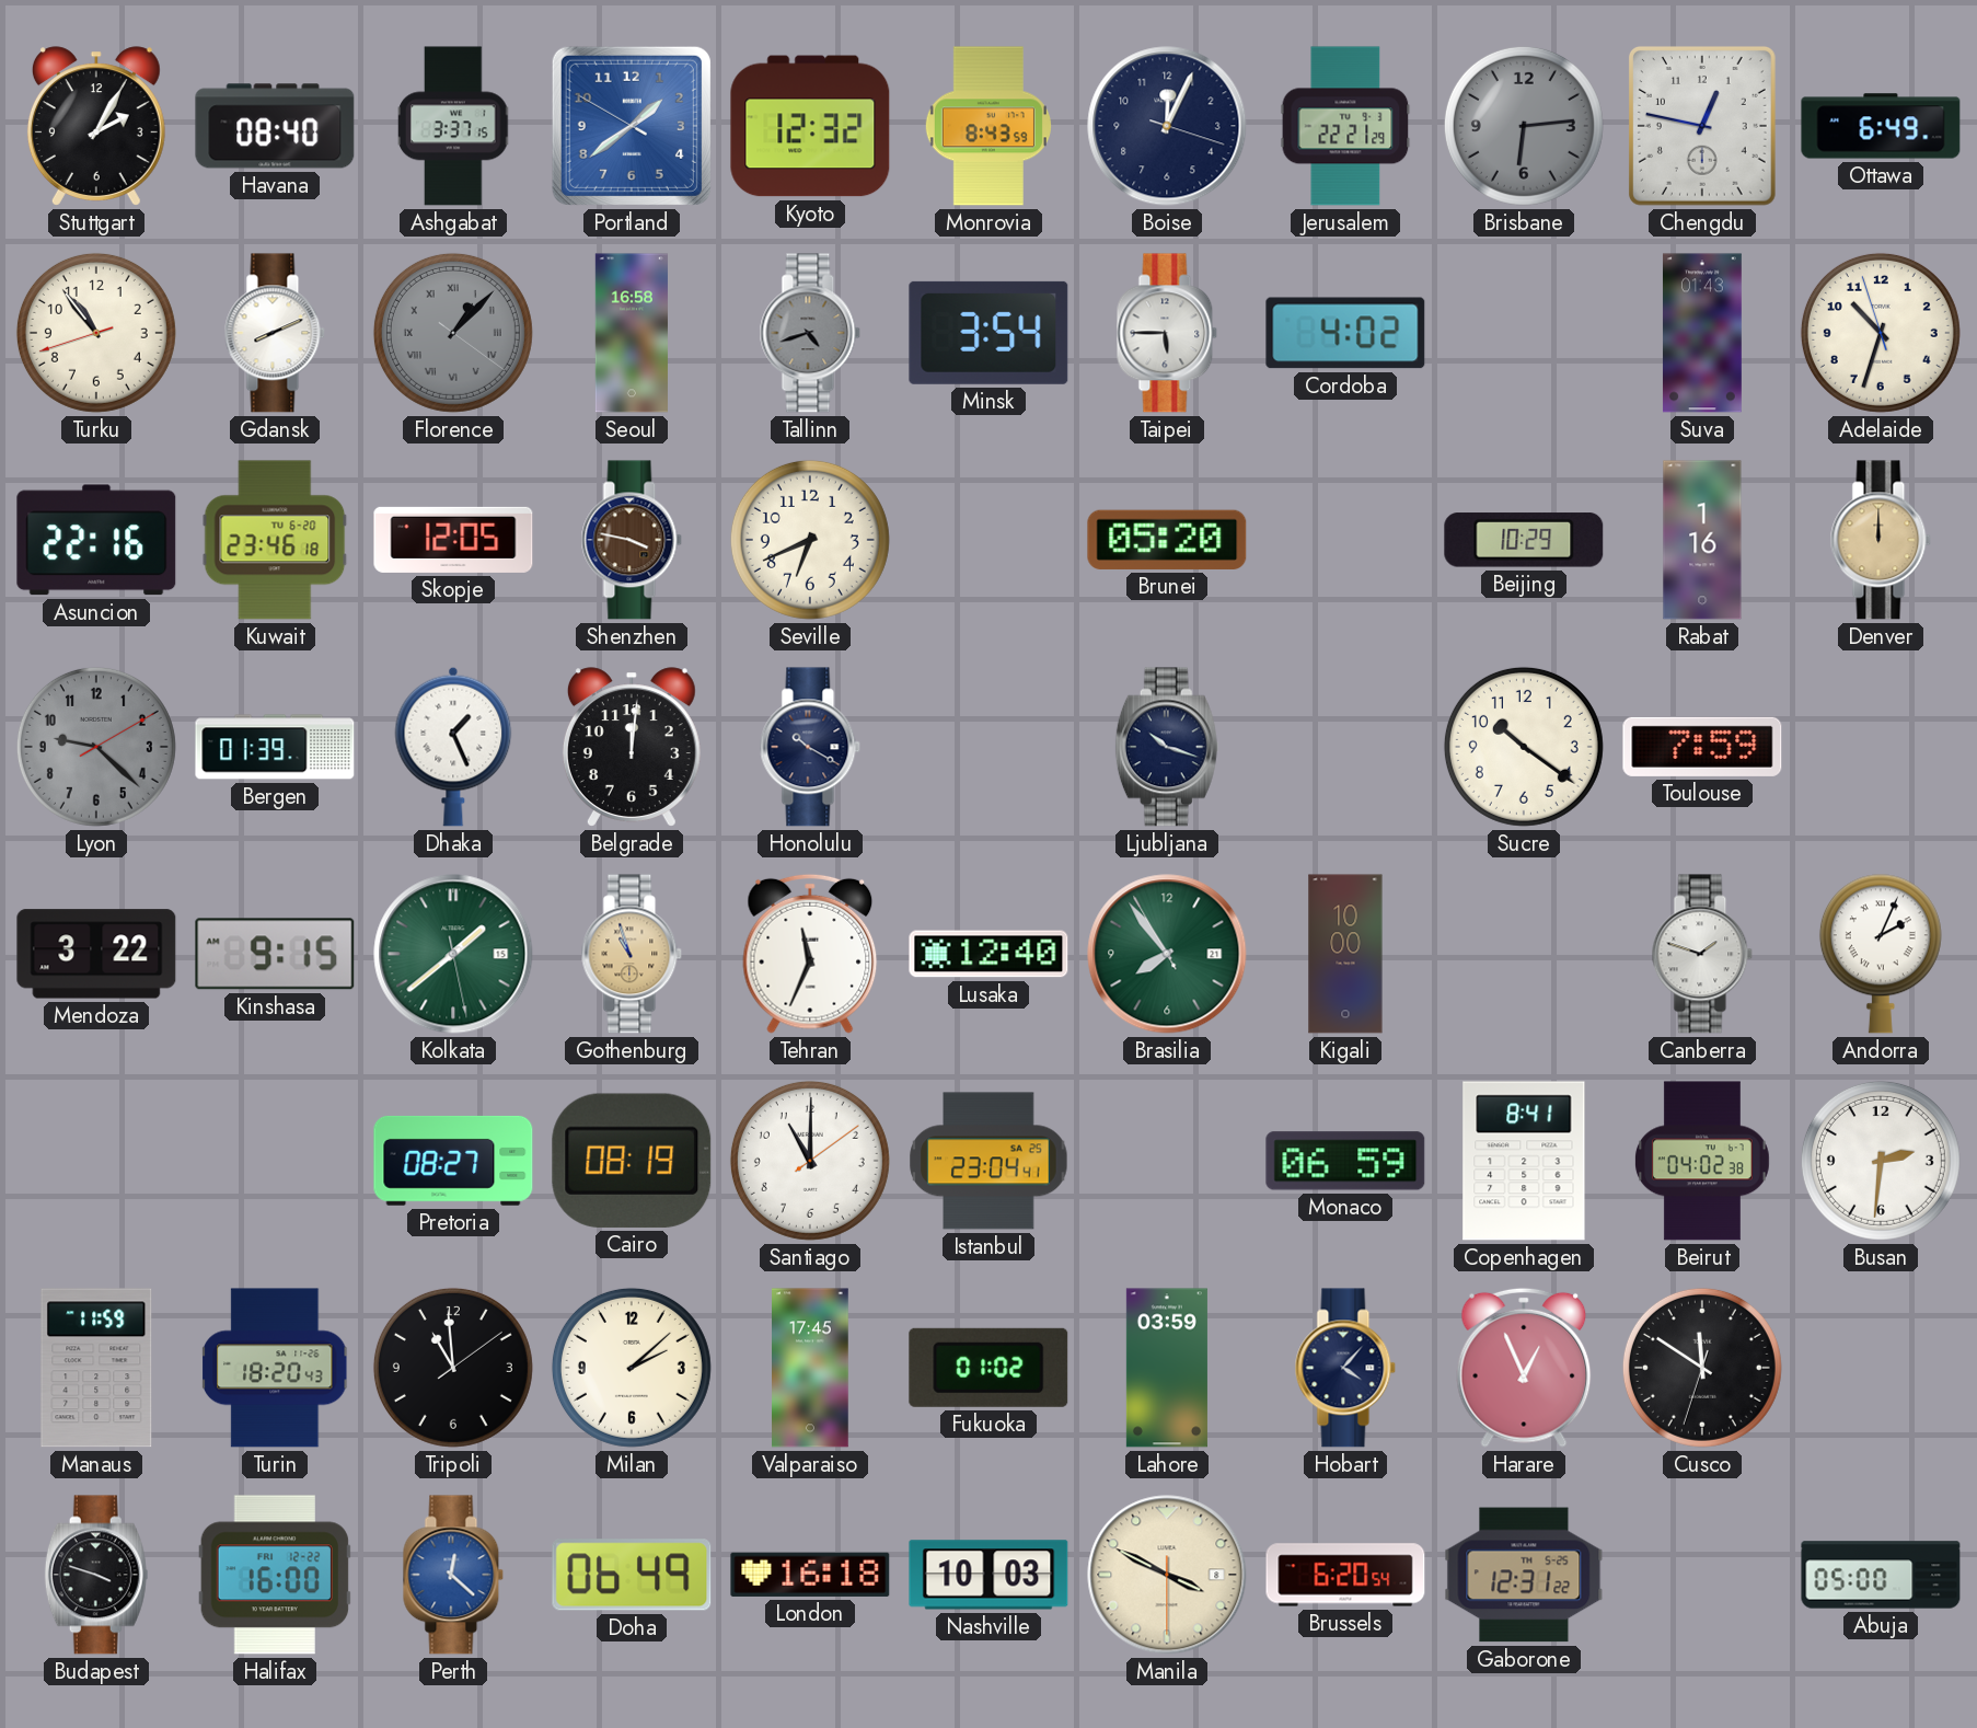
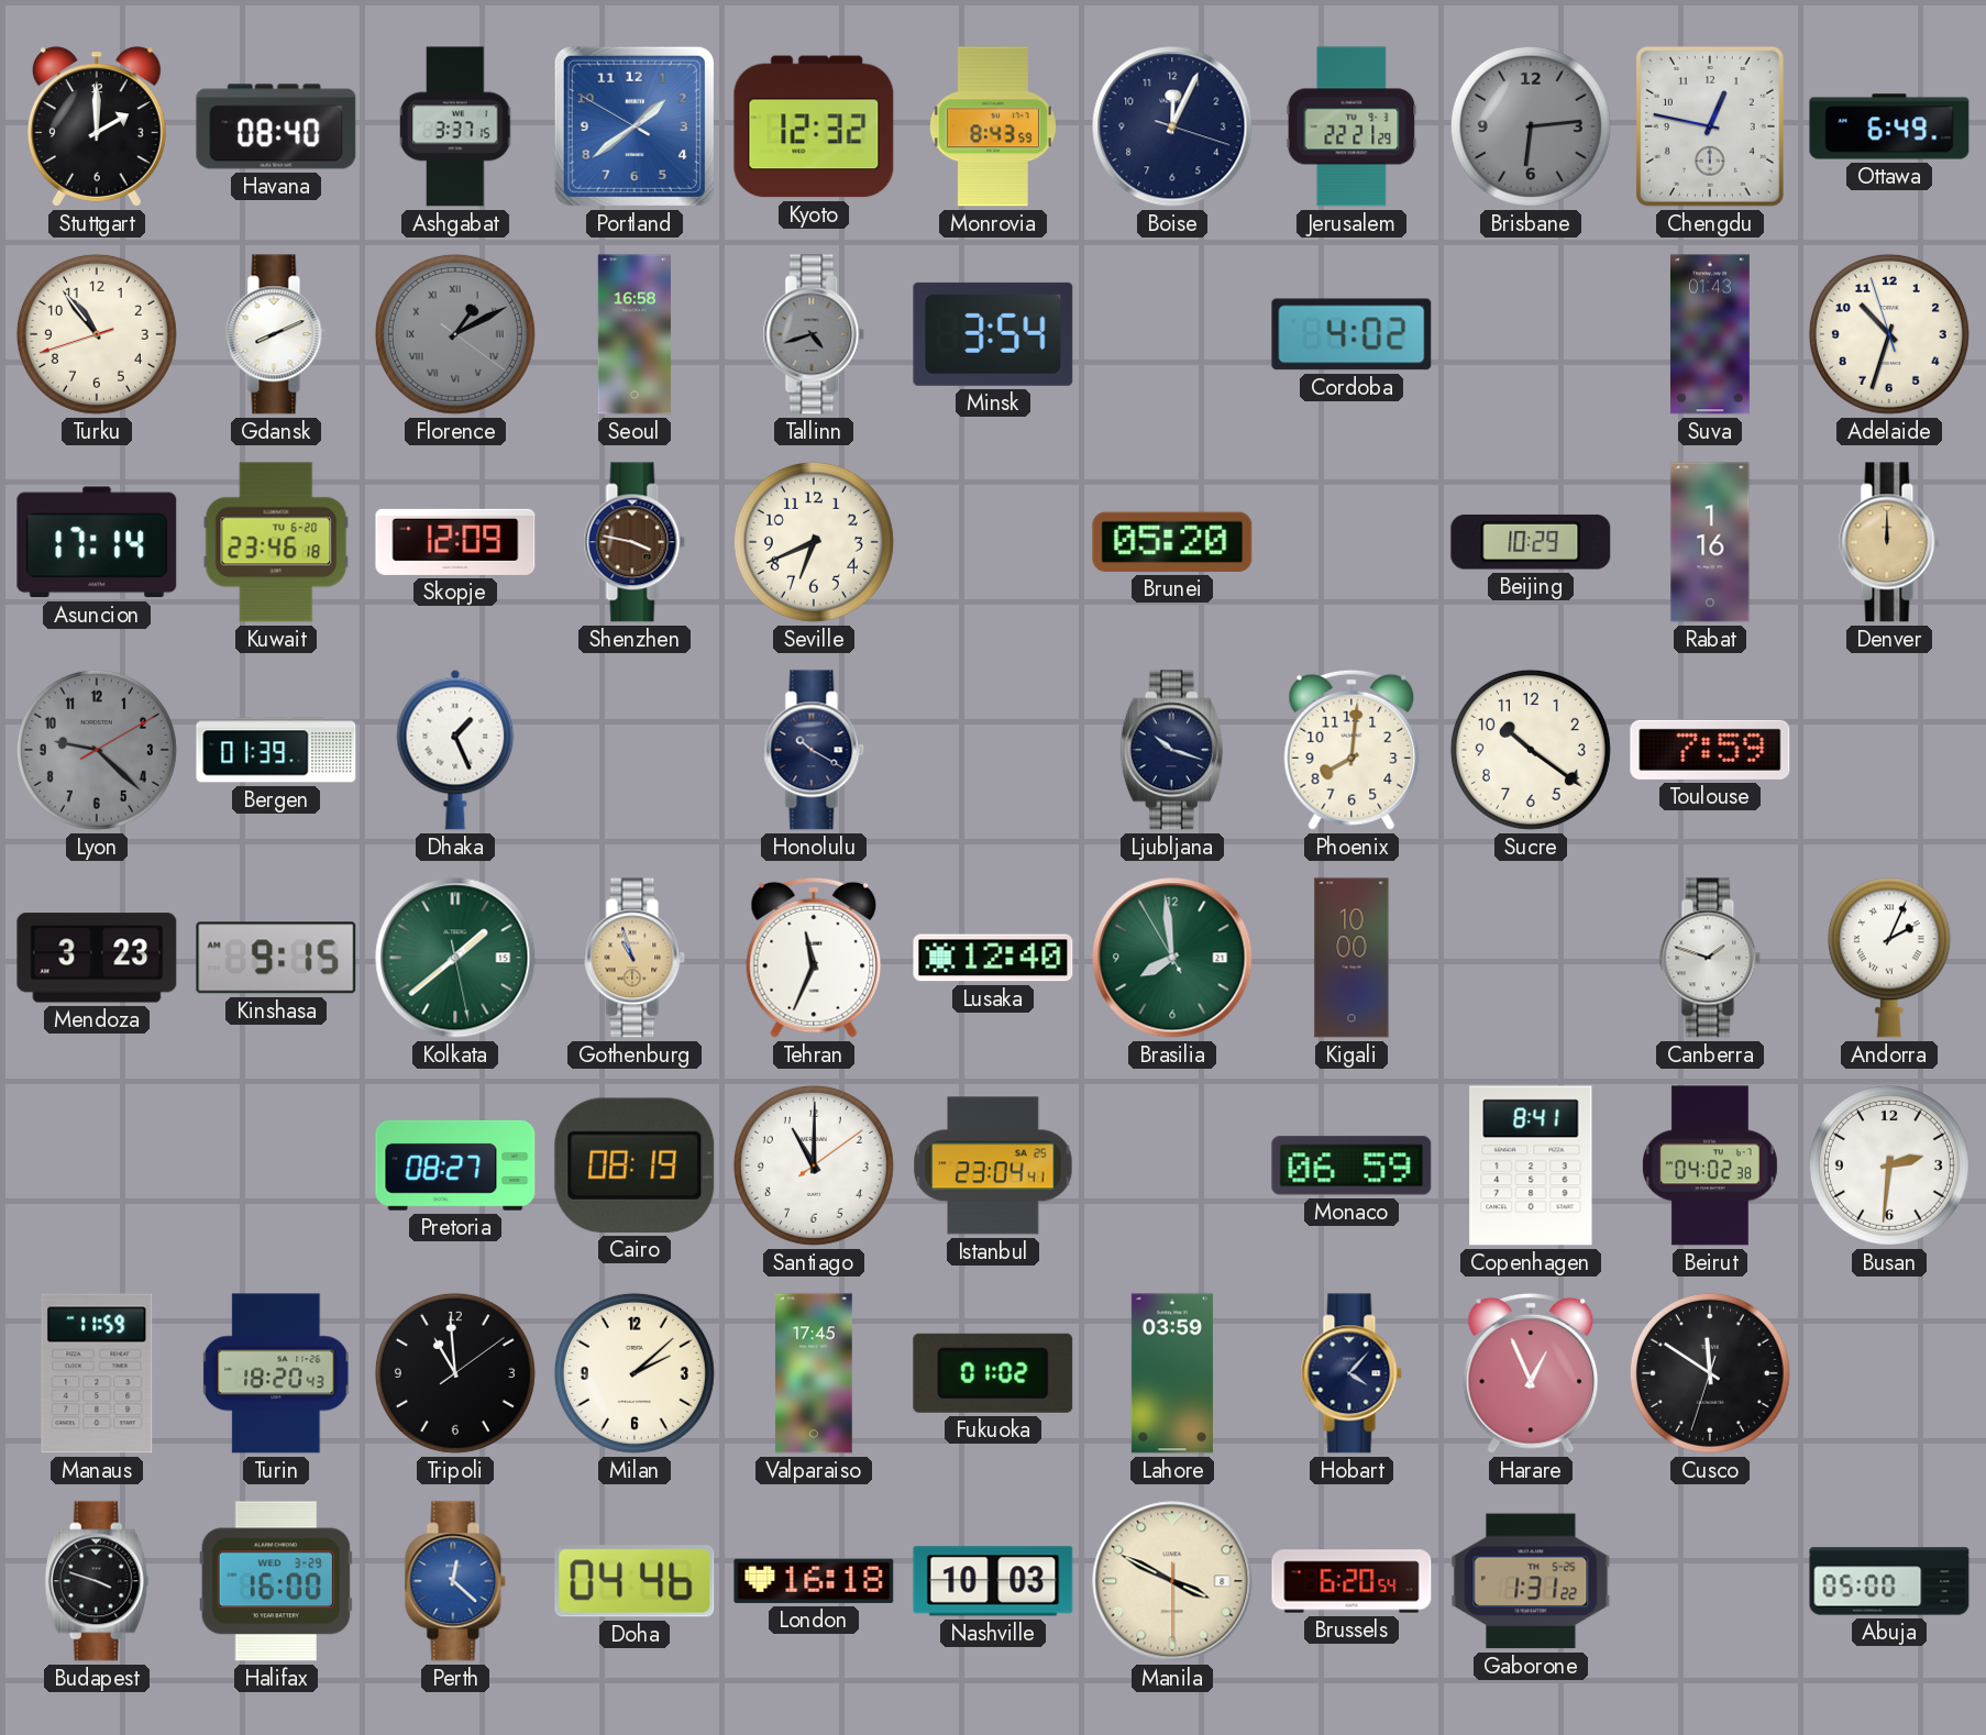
Stuttgart: 2:05 -> 2:00 (97, 126)
Florence: 1:07 -> 1:10 (455, 334)
Taipei: 5:45 -> none (1167, 333)
Asuncion: 22:16 -> 17:14 (97, 542)
Skopje: 12:05 -> 12:09 (455, 542)
Belgrade: 12:01 -> none (632, 747)
Phoenix: none -> 8:01 (1351, 750)
Mendoza: 3:22 -> 3:23 (97, 958)
Brasilia: 7:53 -> 7:58 (1172, 958)
Halifax date: FRI 12-22 -> WED 3-29 (276, 1581)
Doha: 06:49 -> 04:46 (635, 1581)
Gaborone: 12:31 -> 1:31 (1531, 1581)
